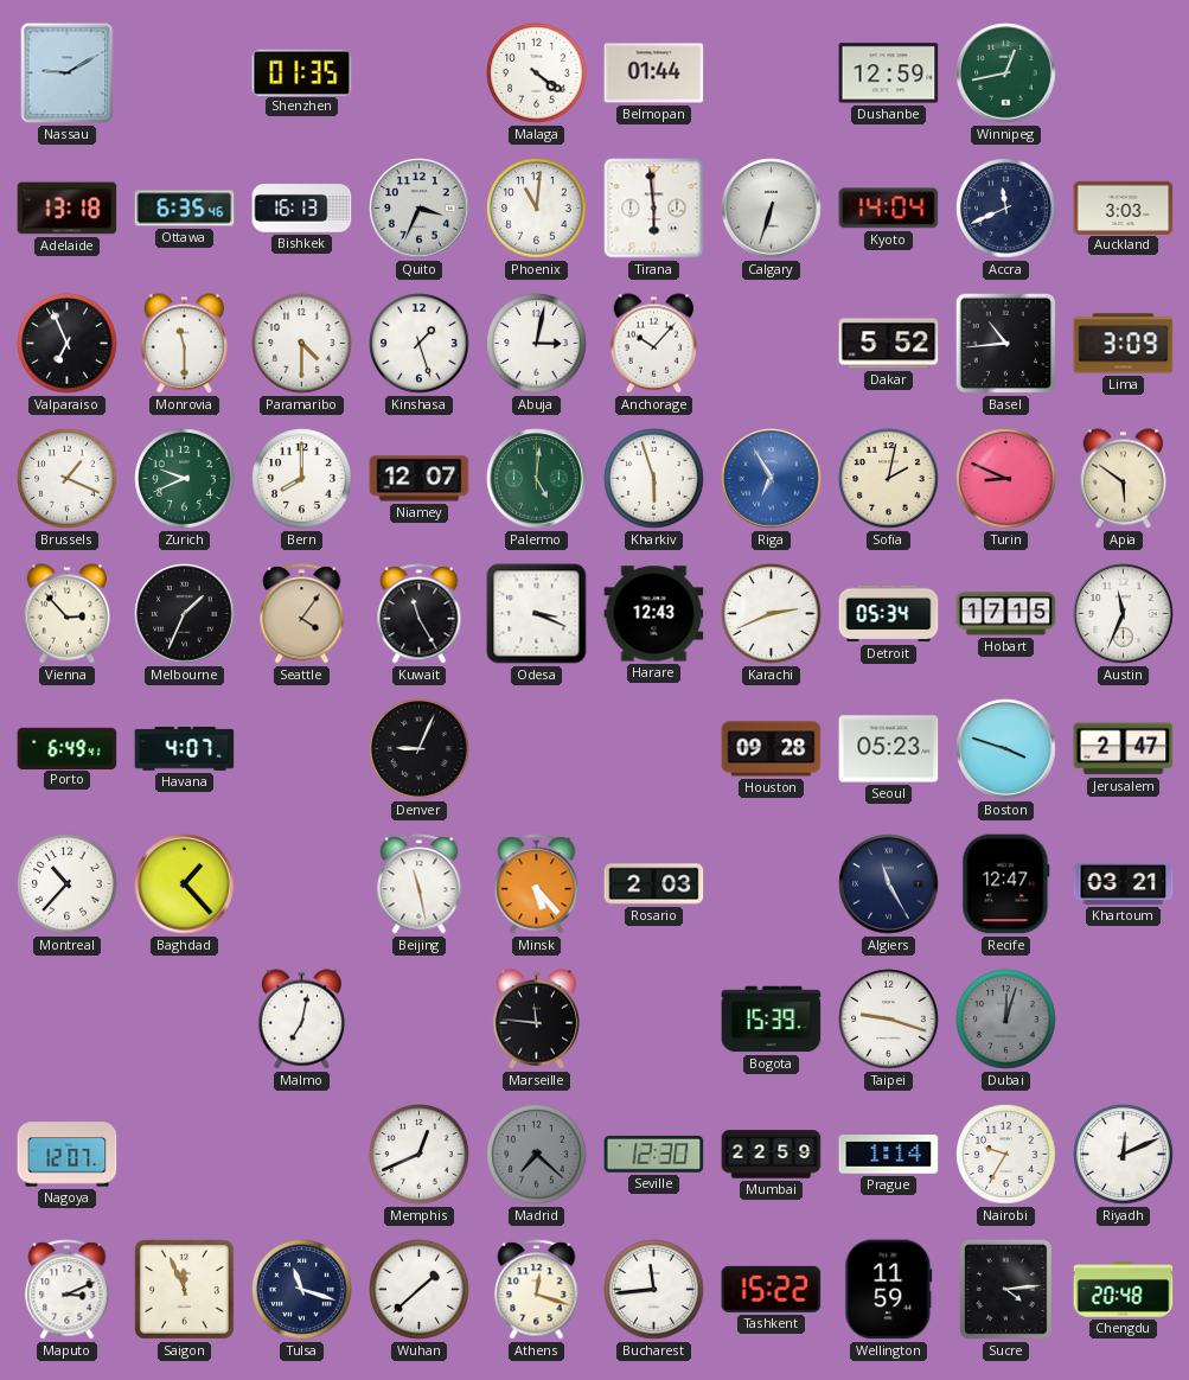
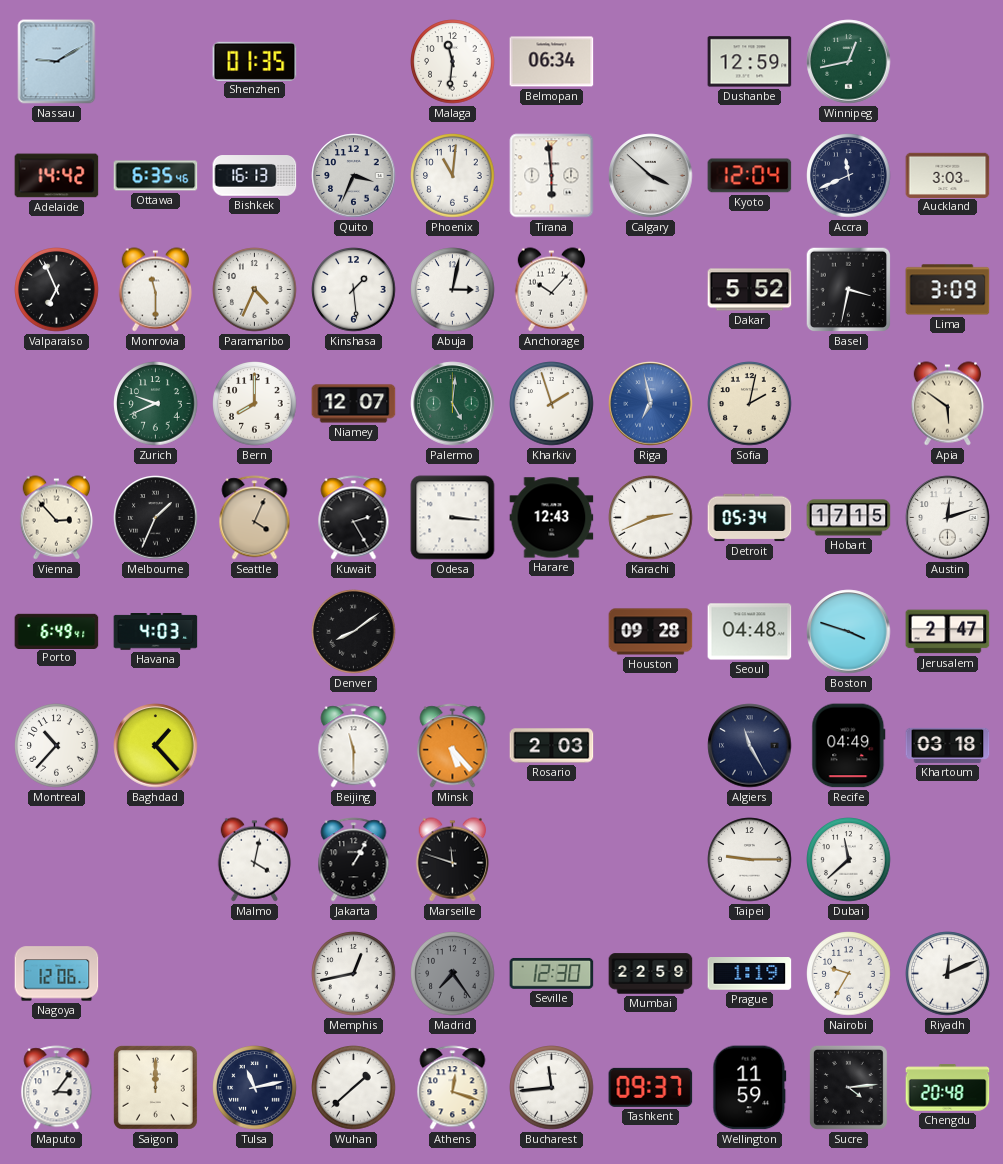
Malaga: 4:21 -> 11:31 (453, 62)
Belmopan: 01:44 -> 06:34 (552, 62)
Adelaide: 13:18 -> 14:42 (57, 176)
Calgary: 6:33 -> 3:52 (651, 176)
Kyoto: 14:04 -> 12:04 (750, 176)
Paramaribo: 4:30 -> 4:34 (255, 290)
Kinshasa: 1:27 -> 1:29 (354, 290)
Basel: 10:44 -> 3:32 (849, 290)
Brussels: 1:19 -> none (68, 479)
Kharkiv: 5:57 -> 1:57 (552, 404)
Riga: 6:55 -> 6:58 (651, 404)
Turin: 8:49 -> none (1006, 479)
Seattle: 4:06 -> 4:04 (255, 518)
Kuwait: 11:25 -> 2:25 (354, 518)
Odesa: 3:19 -> 3:16 (453, 518)
Austin: 11:34 -> 12:12 (948, 518)
Havana: 4:07 -> 4:03 (156, 632)
Denver: 9:04 -> 8:09 (354, 632)
Seoul: 05:23 -> 04:48 (750, 632)
Beijing: 11:28 -> 11:30 (354, 746)
Recife: 12:47 -> 04:49 (849, 746)
Khartoum: 03:21 -> 03:18 (948, 745)
Malmo: 7:02 -> 4:02 (255, 860)
Jakarta: none -> 1:05 (354, 860)
Marseille: 11:46 -> 11:48 (453, 860)
Bogota: 15:39 -> none (772, 1020)
Taipei: 9:18 -> 9:15 (750, 860)
Dubai: 12:03 -> 11:38 (849, 860)
Dubai dial: grey -> white (849, 860)
Nagoya: 12:07 -> 12:06 (57, 974)
Memphis: 12:41 -> 12:43 (354, 974)
Madrid: 7:22 -> 7:24 (453, 974)
Prague: 1:14 -> 1:19 (750, 974)
Maputo: 3:11 -> 3:06 (57, 1088)
Saigon: 11:56 -> 12:00 (155, 1087)
Tulsa: 11:18 -> 11:13 (255, 1088)
Tashkent: 15:22 -> 09:37 (651, 1087)
